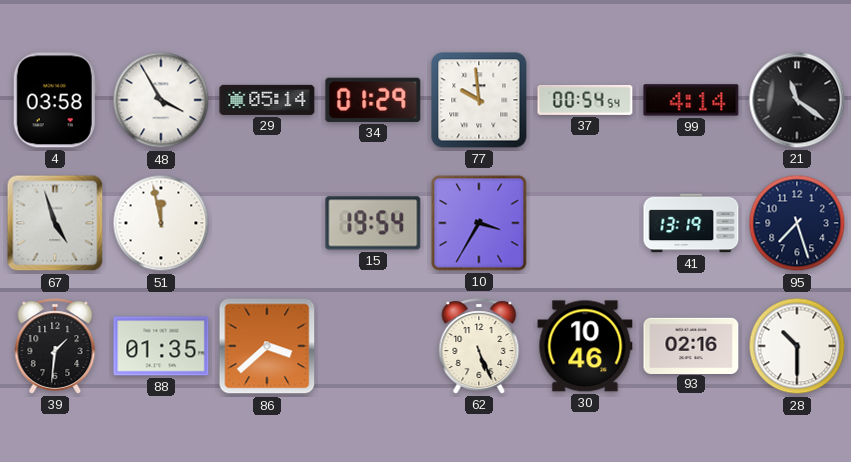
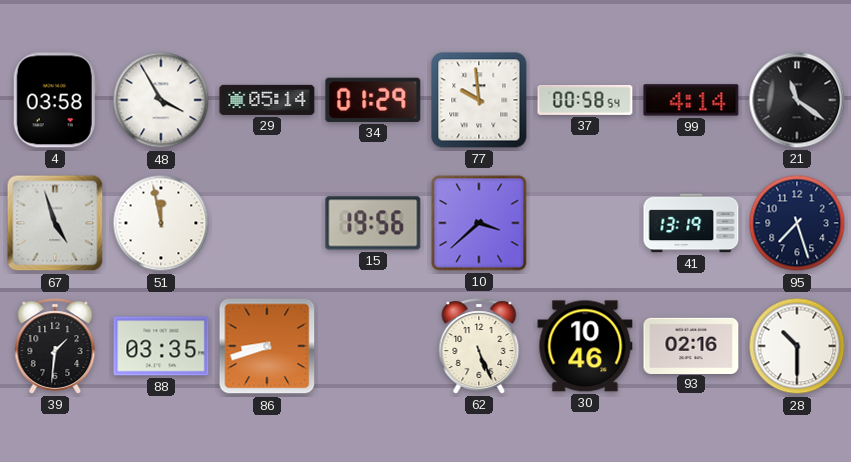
37: 00:54 -> 00:58 (585, 100)
15: 19:54 -> 19:56 (373, 223)
10: 3:35 -> 3:38 (479, 223)
88: 01:35 -> 03:35 (161, 346)
86: 3:38 -> 8:42 (267, 346)
